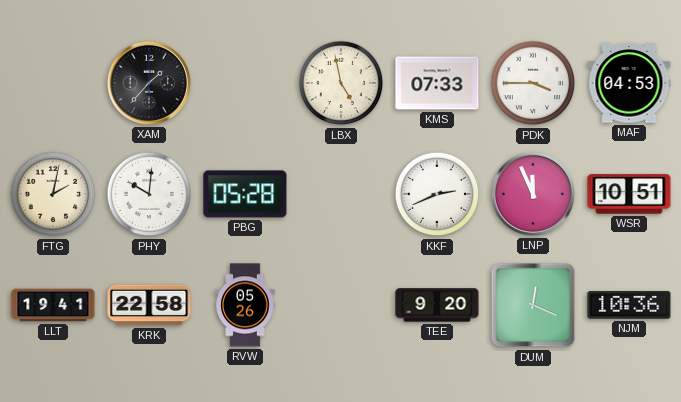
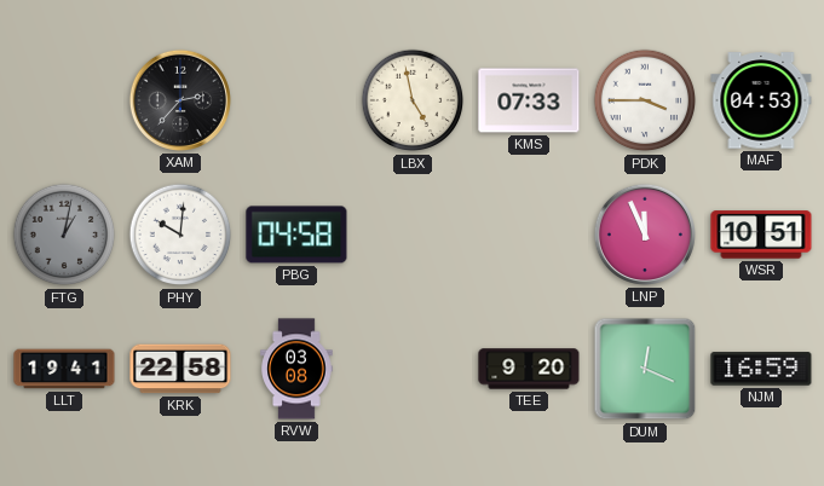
XAM: 1:37 -> 2:37 (180, 100)
FTG: 2:02 -> 1:02 (64, 235)
FTG dial: cream -> grey (64, 235)
PBG: 05:28 -> 04:58 (296, 235)
KKF: 2:41 -> none (437, 194)
RVW: 05:26 -> 03:08 (296, 369)
NJM: 10:36 -> 16:59 (761, 369)
